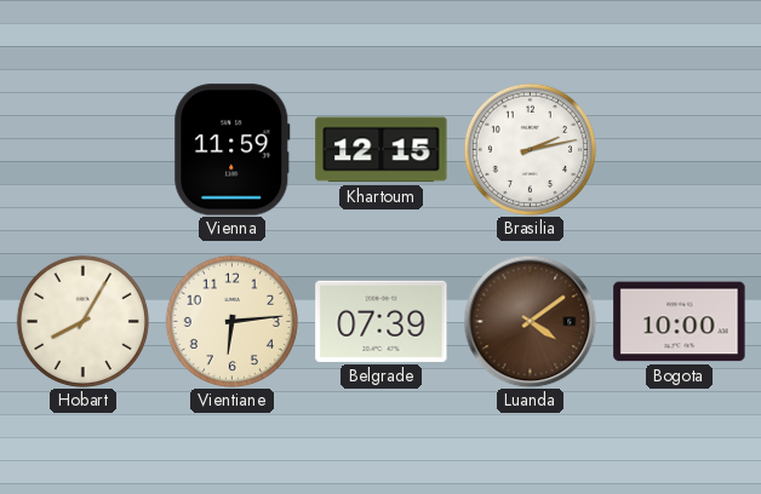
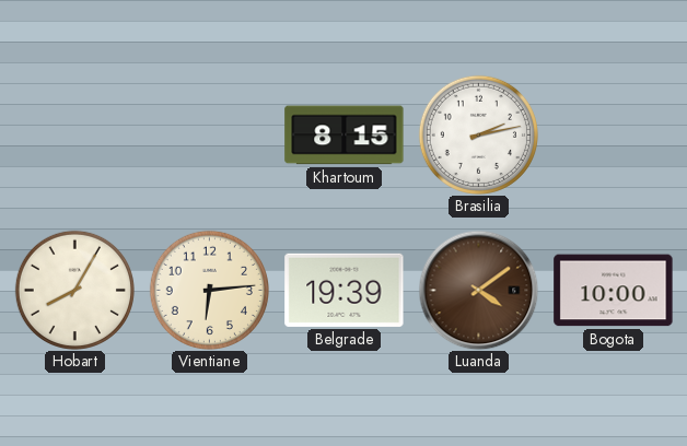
Vienna: 11:59 -> none (233, 150)
Khartoum: 12:15 -> 8:15 (345, 136)
Belgrade: 07:39 -> 19:39 (345, 290)
